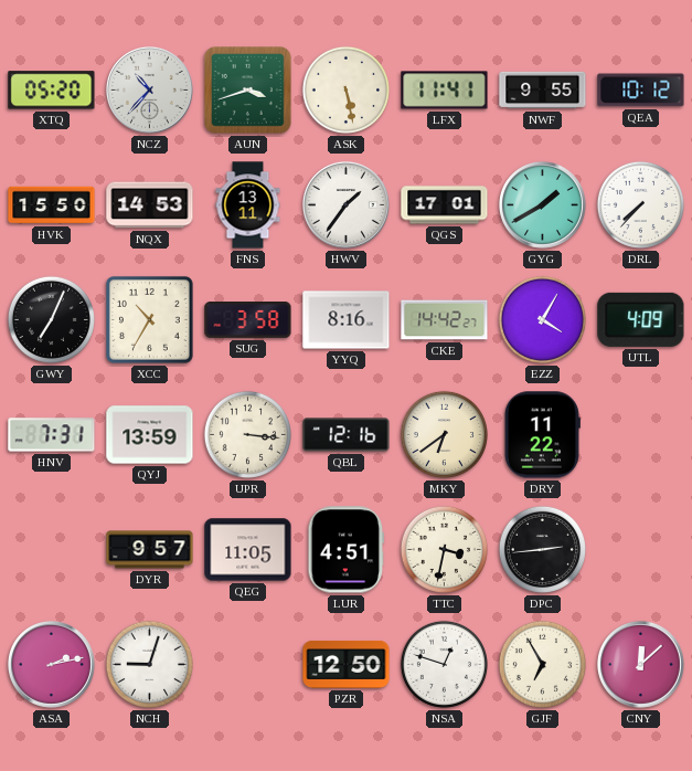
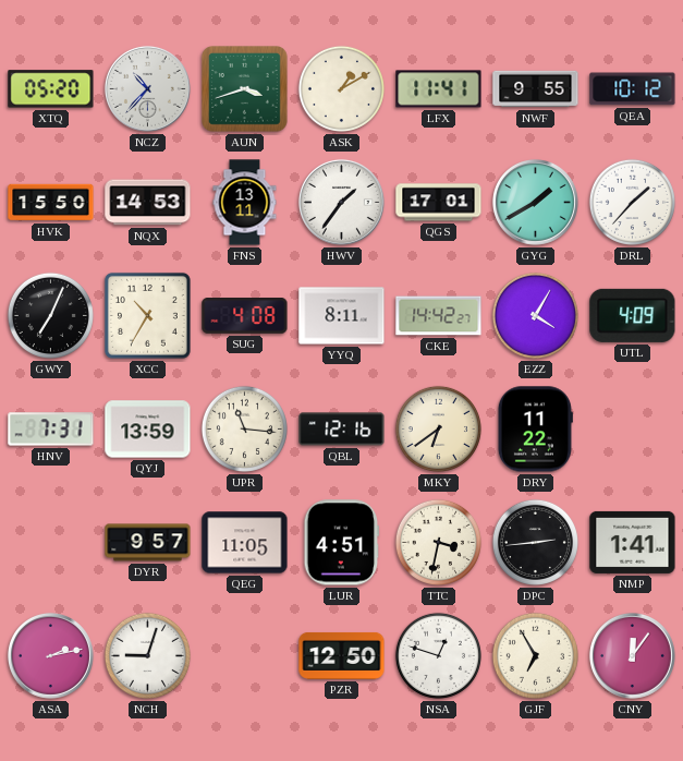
ASK: 5:28 -> 1:10 (341, 88)
DRL: 7:37 -> 1:37 (632, 202)
SUG: 3:58 -> 4:08 (245, 316)
YYQ: 8:16 -> 8:11 (342, 316)
UPR: 3:16 -> 11:16 (244, 428)
NMP: none -> 1:41 (633, 542)
CNY: 12:08 -> 12:06 (632, 655)
